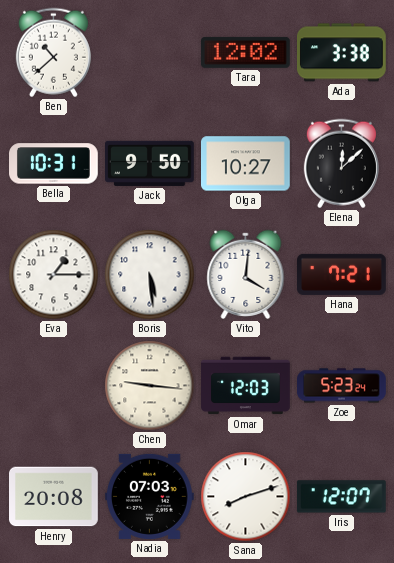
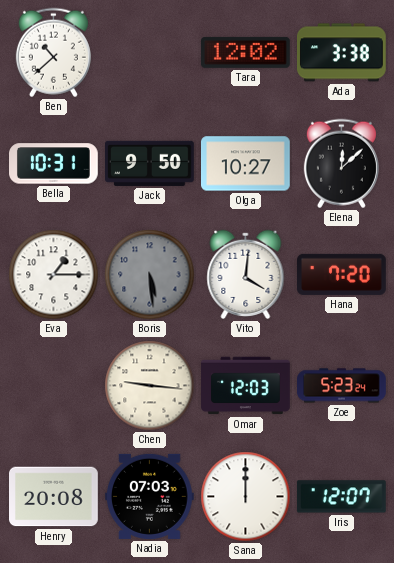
Boris dial: white -> grey (150, 275)
Hana: 7:21 -> 7:20 (342, 274)
Sana: 8:12 -> 12:00 (246, 497)
